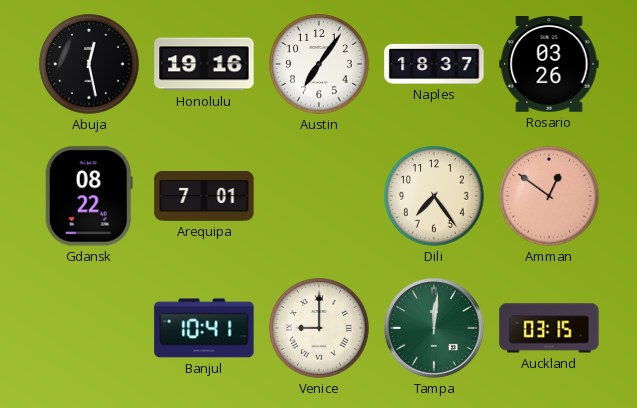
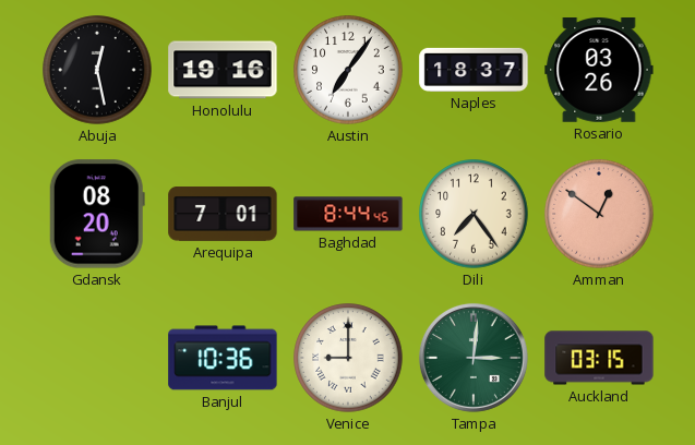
Gdansk: 08:22 -> 08:20 (97, 214)
Baghdad: none -> 8:44 (348, 214)
Banjul: 10:41 -> 10:36 (223, 358)
Tampa: 12:01 -> 3:01 (474, 358)
